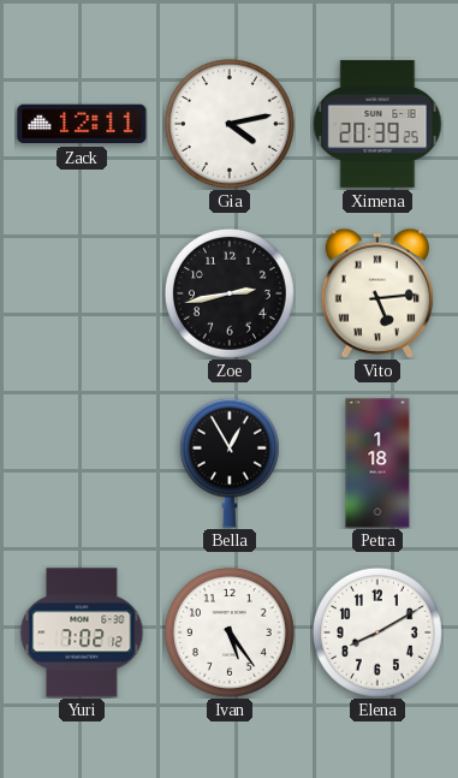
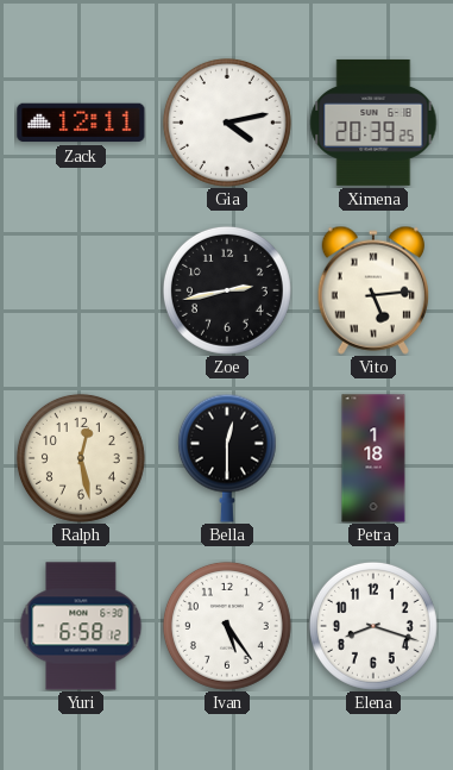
Ralph: none -> 12:28 (81, 458)
Bella: 12:55 -> 12:30 (227, 458)
Yuri: 7:02 -> 6:58 (81, 626)
Elena: 8:10 -> 8:18 (373, 626)
